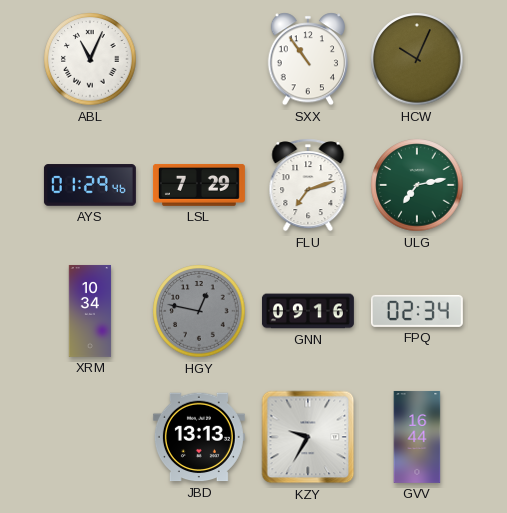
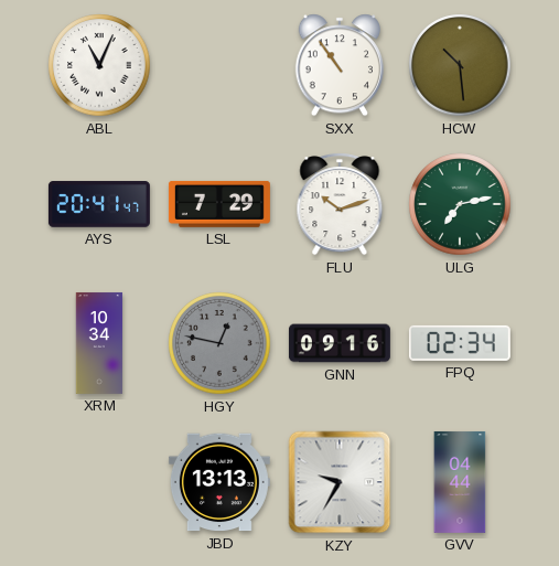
HCW: 10:04 -> 10:29 (460, 65)
AYS: 01:29 -> 20:41 (99, 204)
FLU: 7:12 -> 10:12 (340, 204)
GVV: 16:44 -> 04:44 (460, 482)
